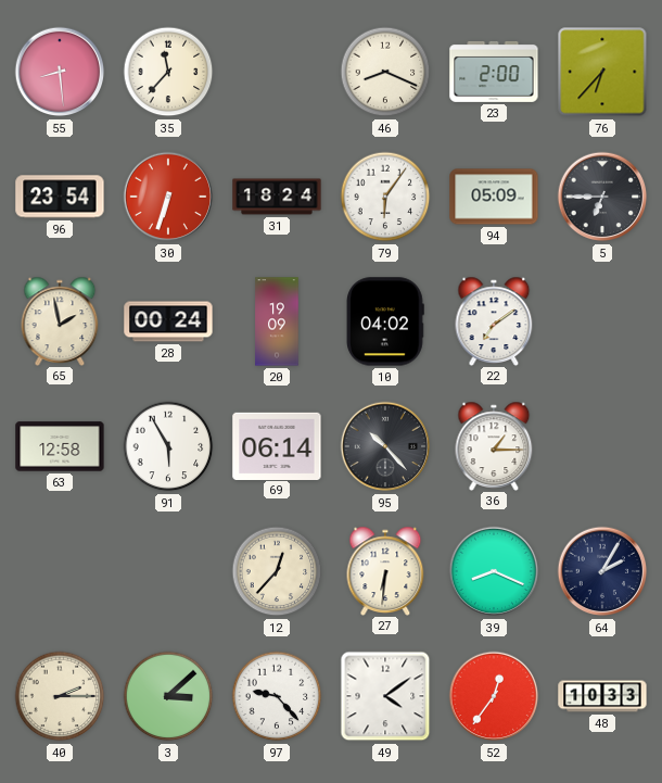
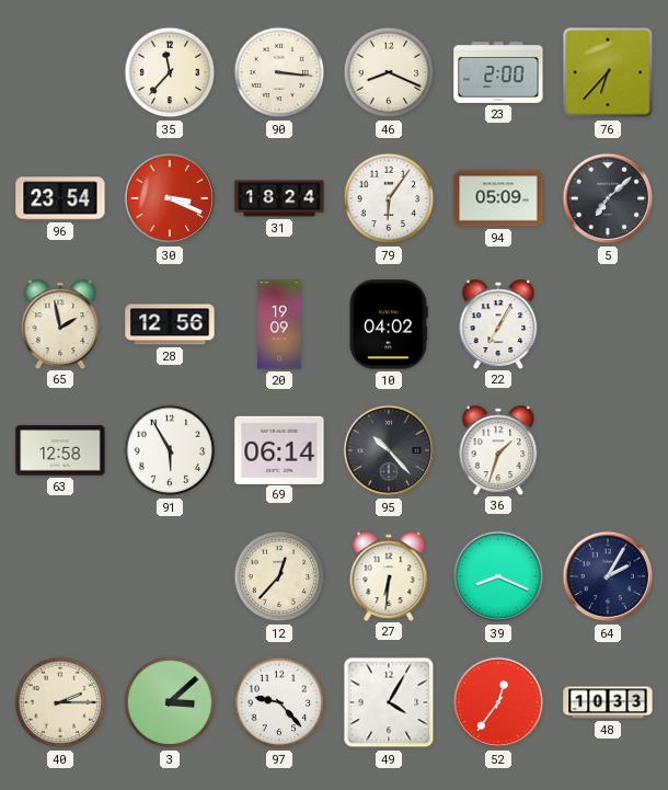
55: 8:29 -> none (60, 72)
90: none -> 3:16 (279, 72)
30: 6:33 -> 3:19 (170, 198)
5: 6:45 -> 7:08 (608, 198)
28: 00:24 -> 12:56 (170, 324)
22: 7:09 -> 7:05 (498, 323)
36: 1:15 -> 1:33 (498, 449)
49: 4:09 -> 4:05 (389, 702)
